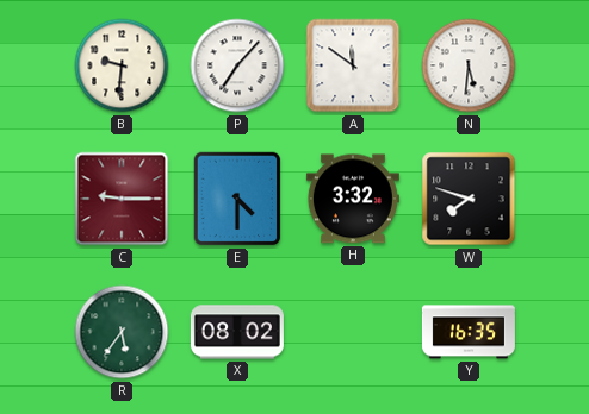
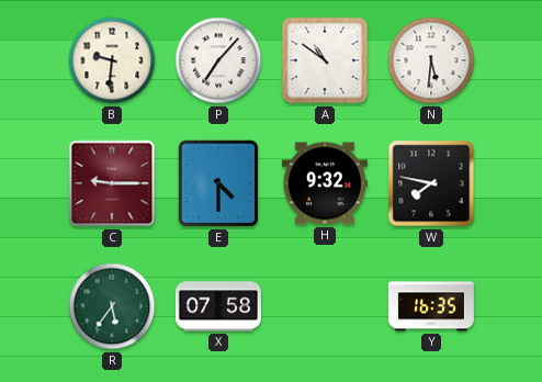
A: 11:51 -> 10:51 (325, 60)
H: 3:32 -> 9:32 (325, 183)
W: 7:48 -> 7:47 (431, 183)
X: 08:02 -> 07:58 (218, 306)
